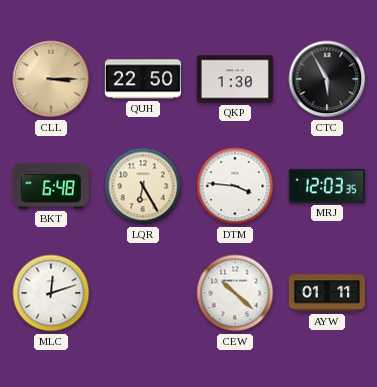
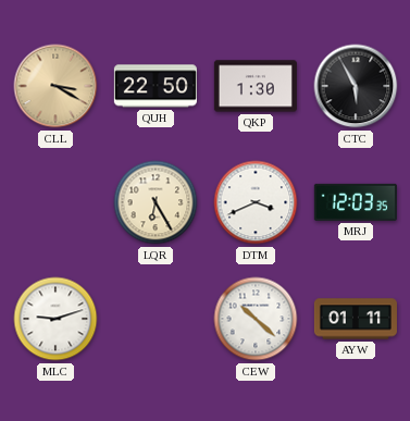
CLL: 3:15 -> 3:20 (55, 86)
BKT: 6:48 -> none (51, 186)
DTM: 3:46 -> 3:41 (256, 202)
MLC: 12:12 -> 9:12 (55, 319)
